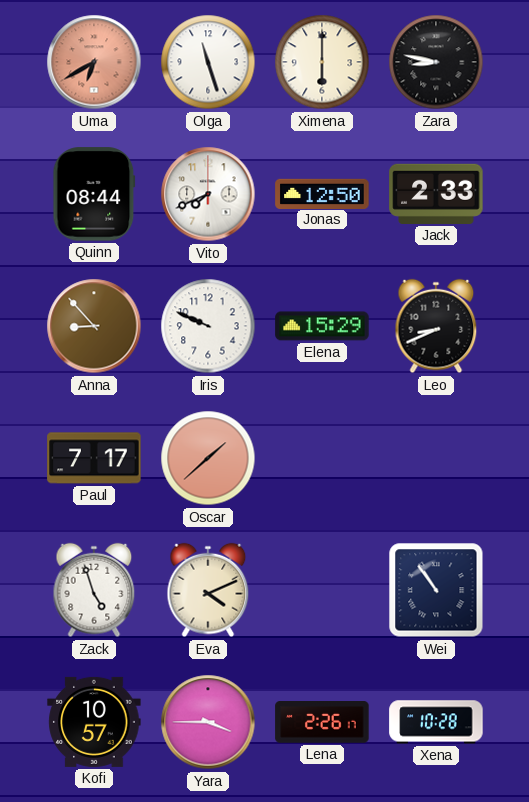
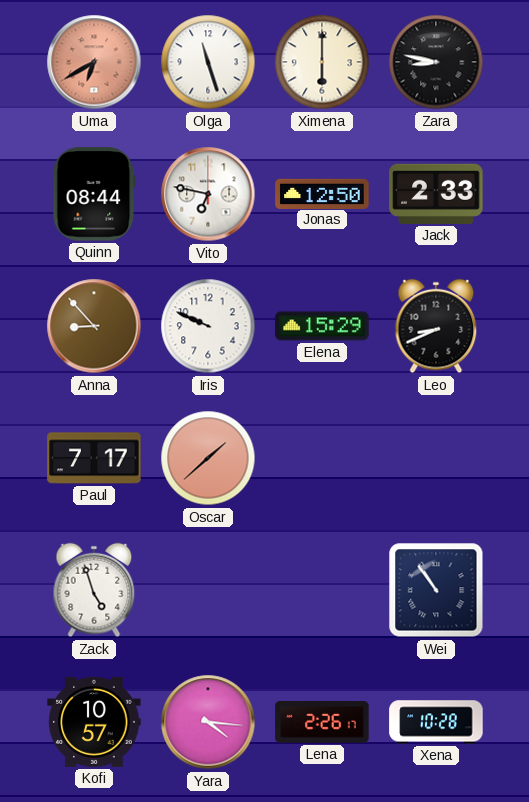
Vito: 7:41 -> 6:47 (208, 194)
Eva: 4:11 -> none (208, 590)
Yara: 3:45 -> 4:16 (208, 722)
